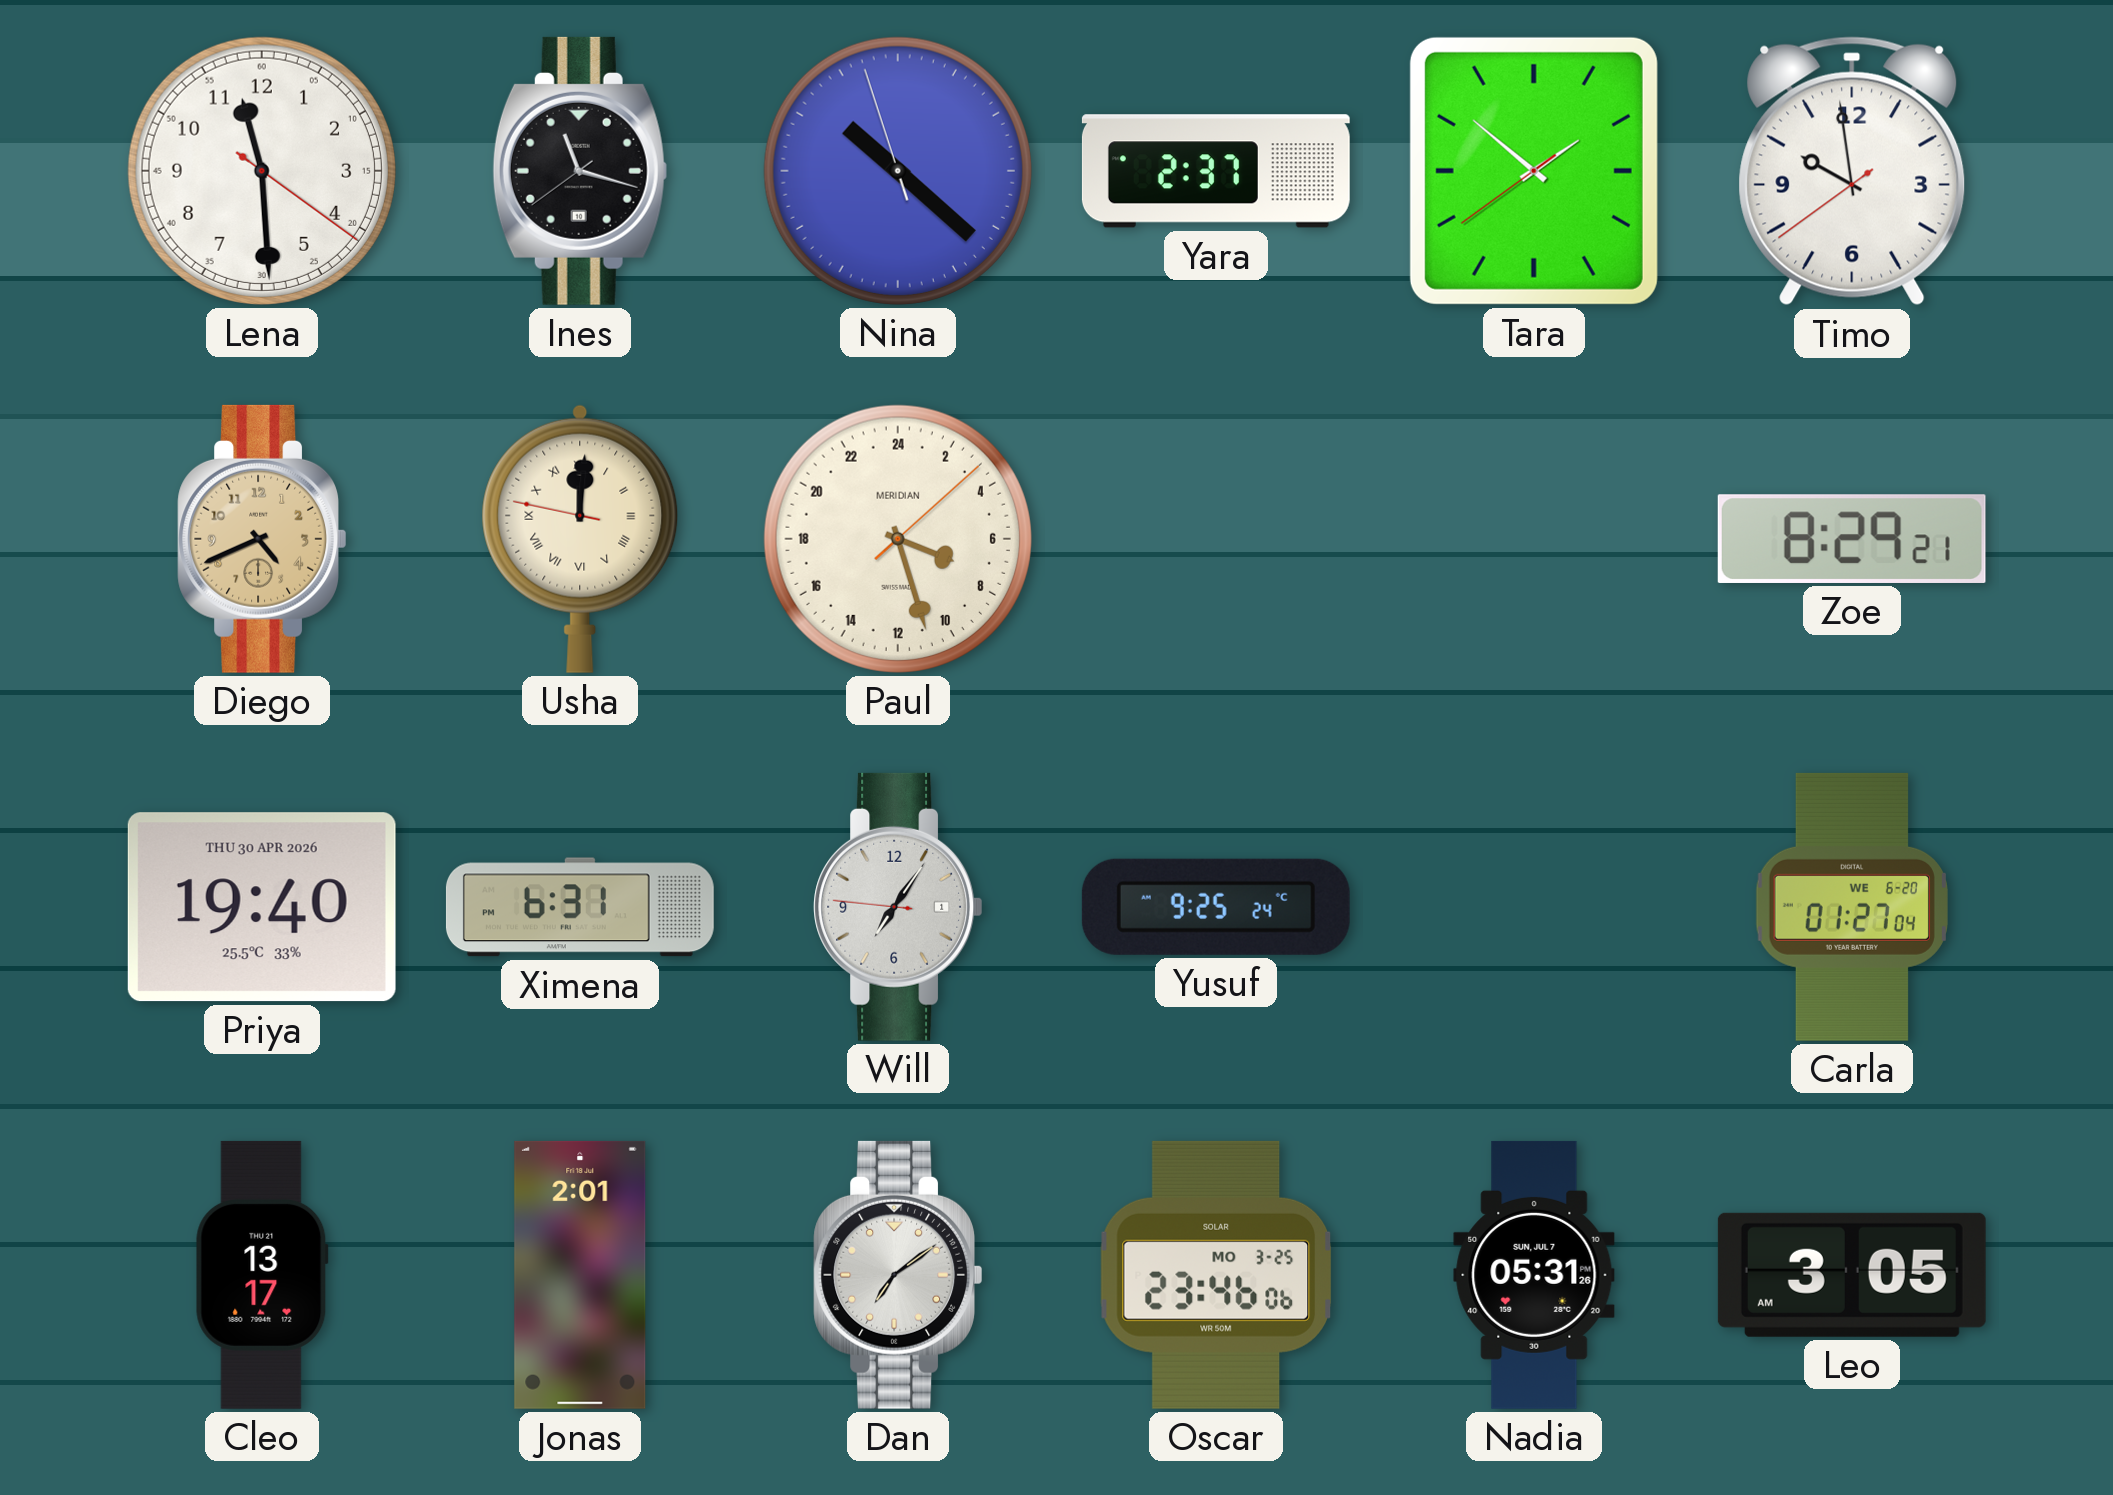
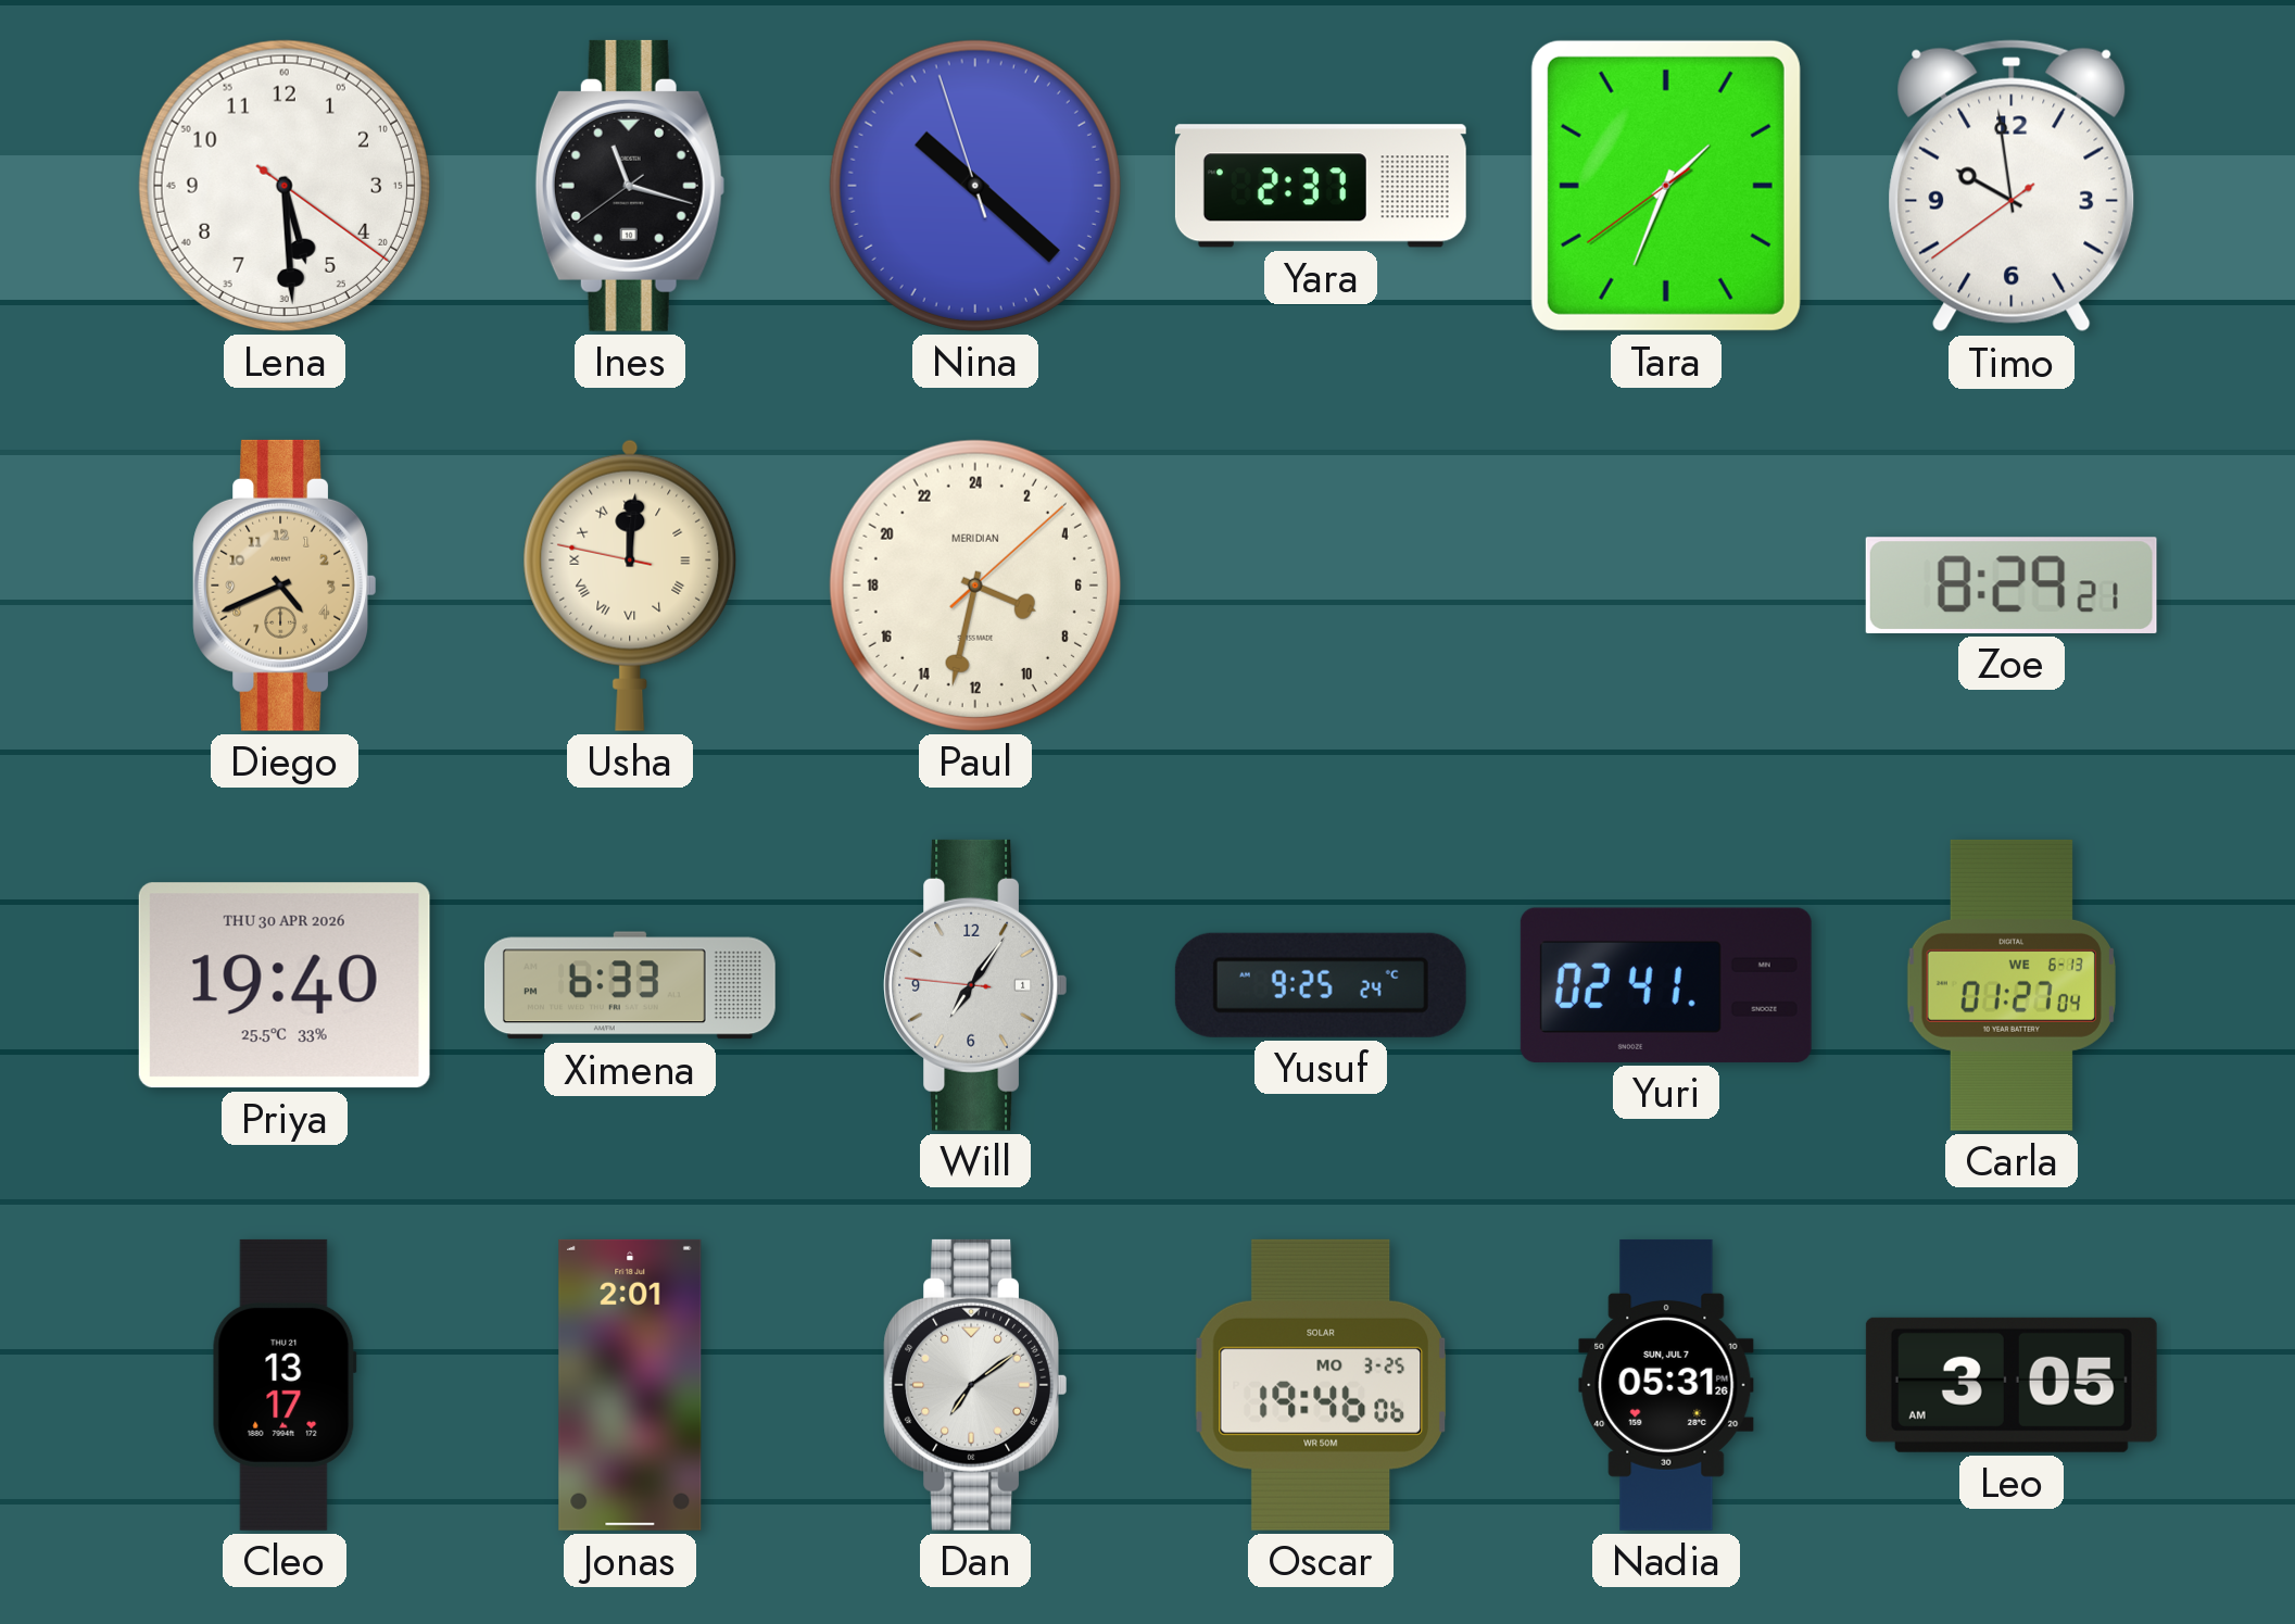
Lena: 11:29 -> 5:29 (285, 186)
Tara: 1:51 -> 1:33 (1666, 186)
Paul: 7:27 -> 7:32 (975, 586)
Ximena: 6:31 -> 6:33 (630, 985)
Yuri: none -> 02:41 (1666, 985)
Carla date: WE 6-20 -> WE 6-13 (2012, 985)
Oscar: 23:46 -> 19:46 (1321, 1385)
